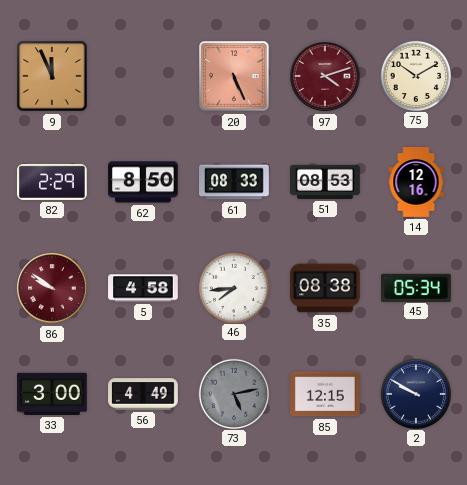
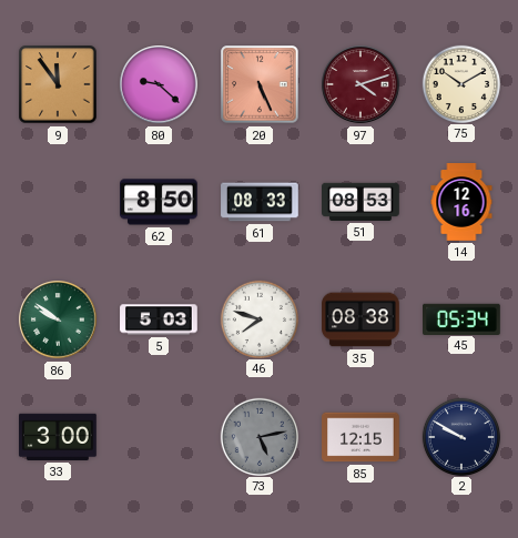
9: 11:56 -> 11:54 (58, 84)
80: none -> 9:22 (159, 84)
82: 2:29 -> none (52, 182)
86 dial: burgundy -> green (58, 319)
5: 4:58 -> 5:03 (159, 319)
46: 7:44 -> 7:48 (258, 318)
56: 4:49 -> none (143, 394)
